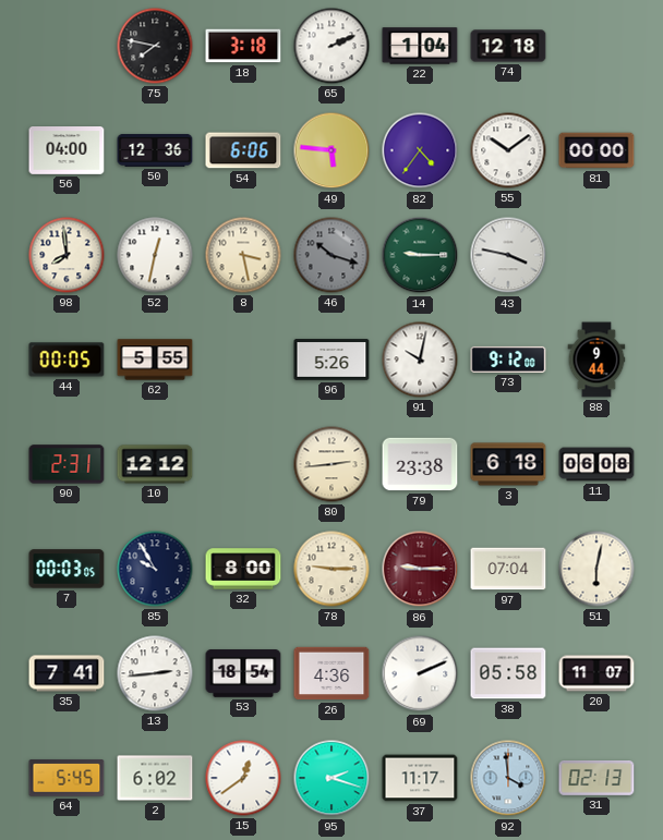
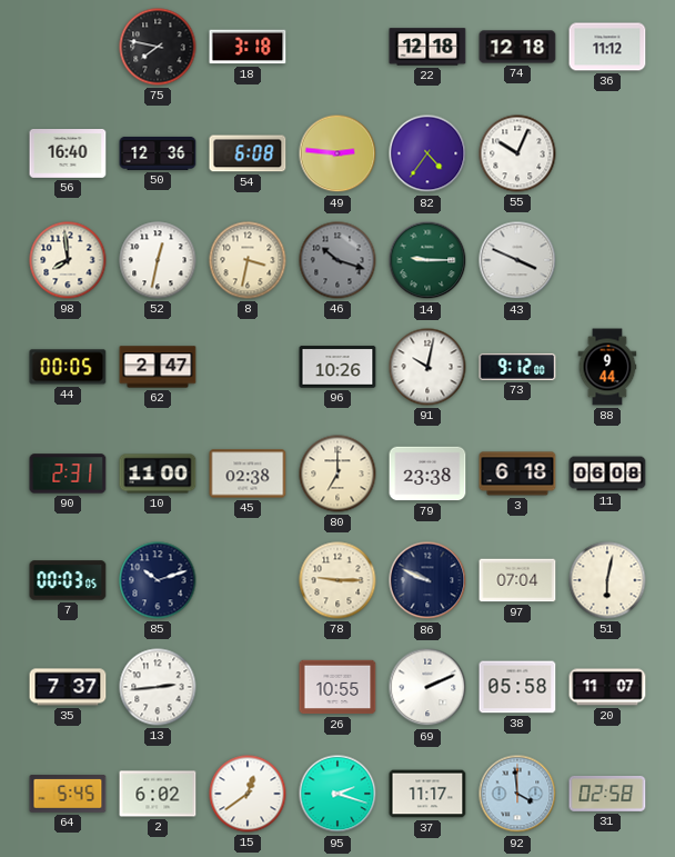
65: 2:11 -> none (331, 46)
22: 1:04 -> 12:18 (427, 47)
36: none -> 11:12 (607, 47)
56: 04:00 -> 16:40 (68, 155)
54: 6:06 -> 6:08 (248, 153)
49: 5:46 -> 2:46 (337, 153)
55: 10:09 -> 10:04 (517, 153)
81: 00:00 -> none (596, 150)
8: 3:28 -> 3:32 (248, 260)
43: 3:47 -> 3:49 (517, 260)
62: 5:55 -> 2:47 (158, 367)
96: 5:26 -> 10:26 (337, 367)
10: 12:12 -> 11:00 (158, 474)
45: none -> 02:38 (248, 474)
80: 2:44 -> 7:00 (337, 474)
85: 9:55 -> 10:12 (158, 580)
32: 8:00 -> none (243, 569)
86: 9:15 -> 9:49 (427, 580)
86 dial: burgundy -> navy (427, 580)
35: 7:41 -> 7:37 (68, 687)
53: 18:54 -> none (243, 673)
26: 4:36 -> 10:55 (337, 687)
31: 02:13 -> 02:58 (607, 795)
